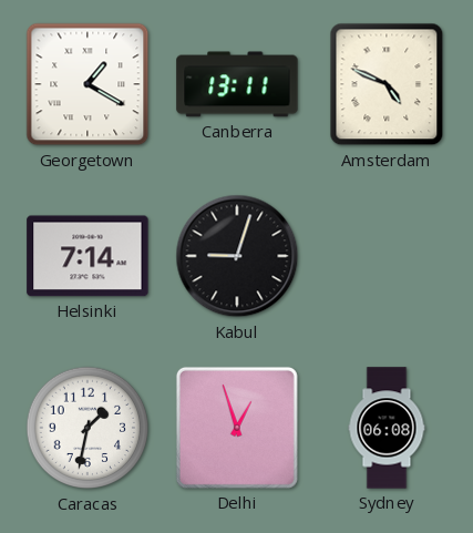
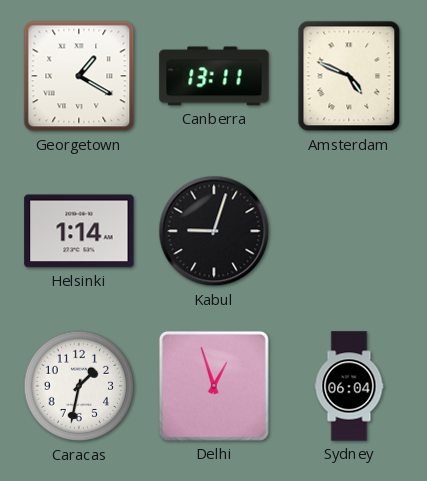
Helsinki: 7:14 -> 1:14 (79, 231)
Sydney: 06:08 -> 06:04 (349, 386)
